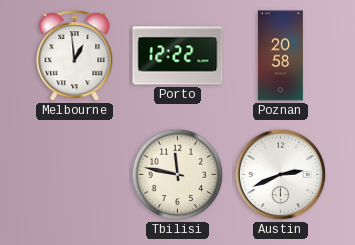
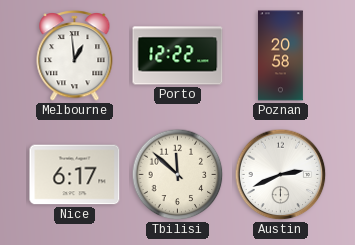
Nice: none -> 6:17 (75, 175)
Tbilisi: 11:47 -> 11:52 (178, 175)
